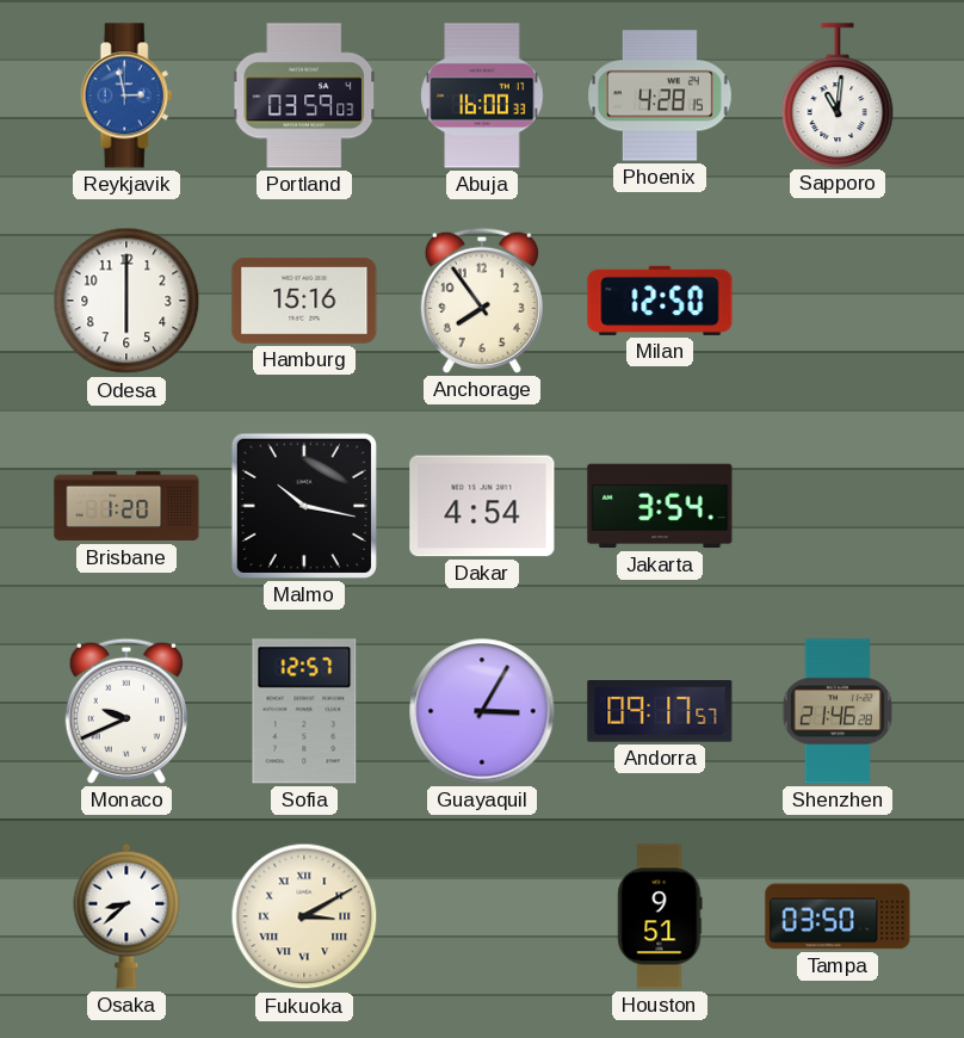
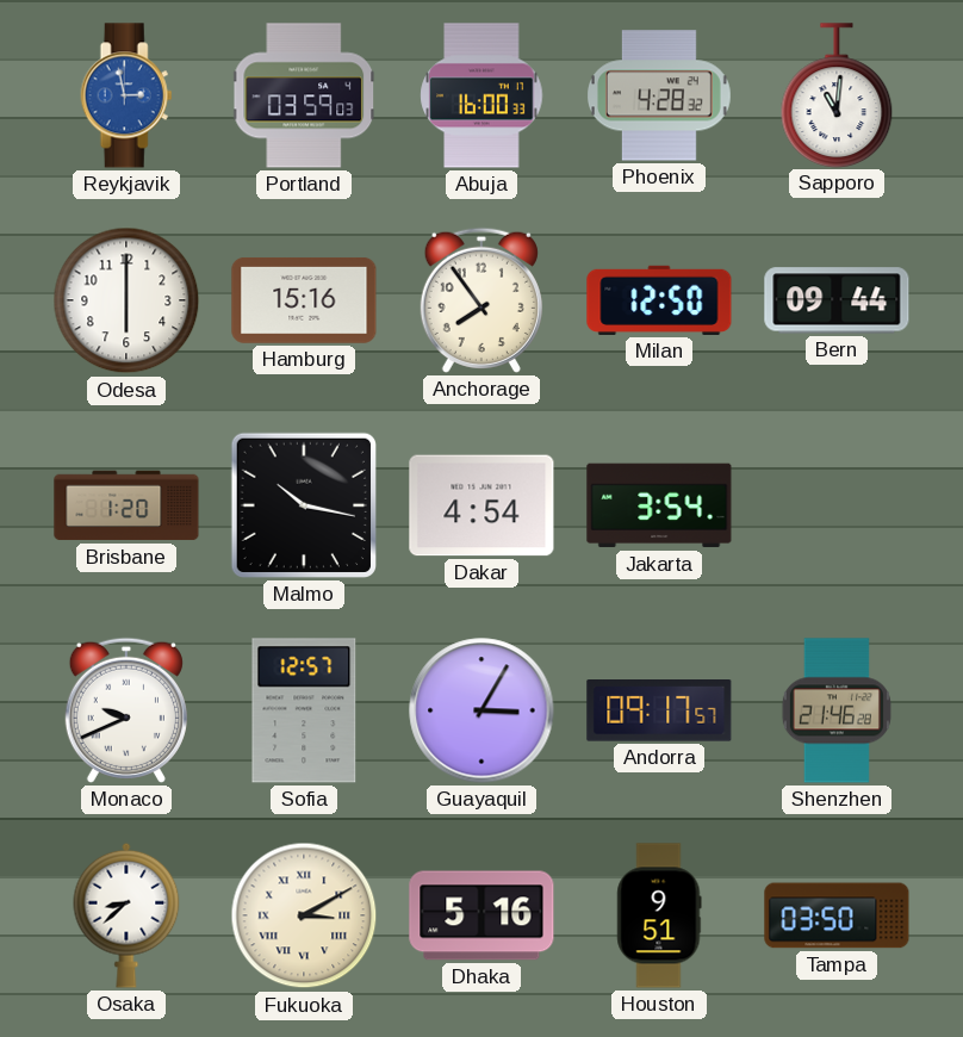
Phoenix: 4:28:15 -> 4:28:32 (660, 95)
Bern: none -> 09:44 (837, 300)
Dhaka: none -> 5:16 (481, 915)
